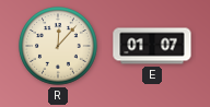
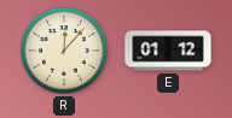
E: 01:07 -> 01:12 (168, 51)
